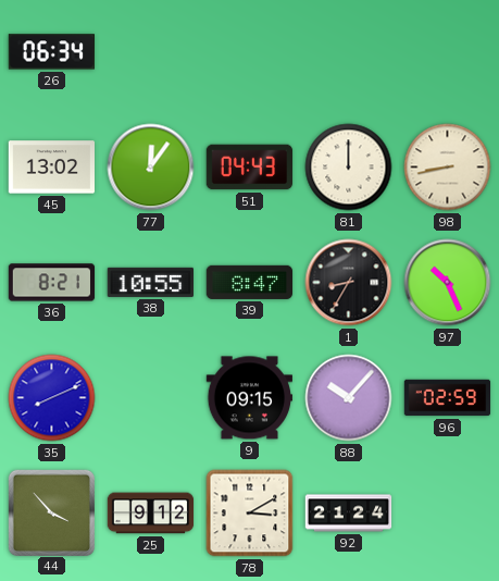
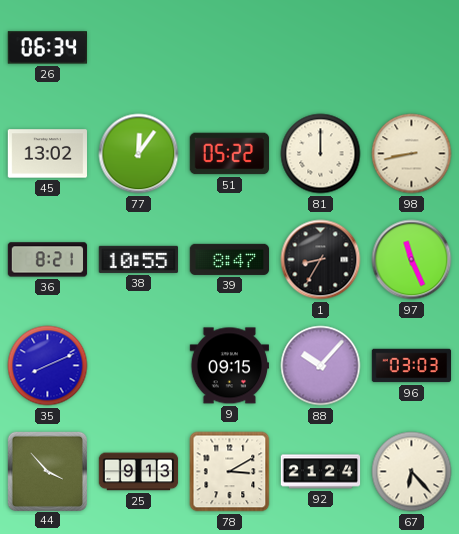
51: 04:43 -> 05:22 (230, 154)
97: 10:26 -> 11:26 (412, 260)
96: 02:59 -> 03:03 (412, 366)
25: 9:12 -> 9:13 (139, 472)
67: none -> 6:23 (412, 472)
